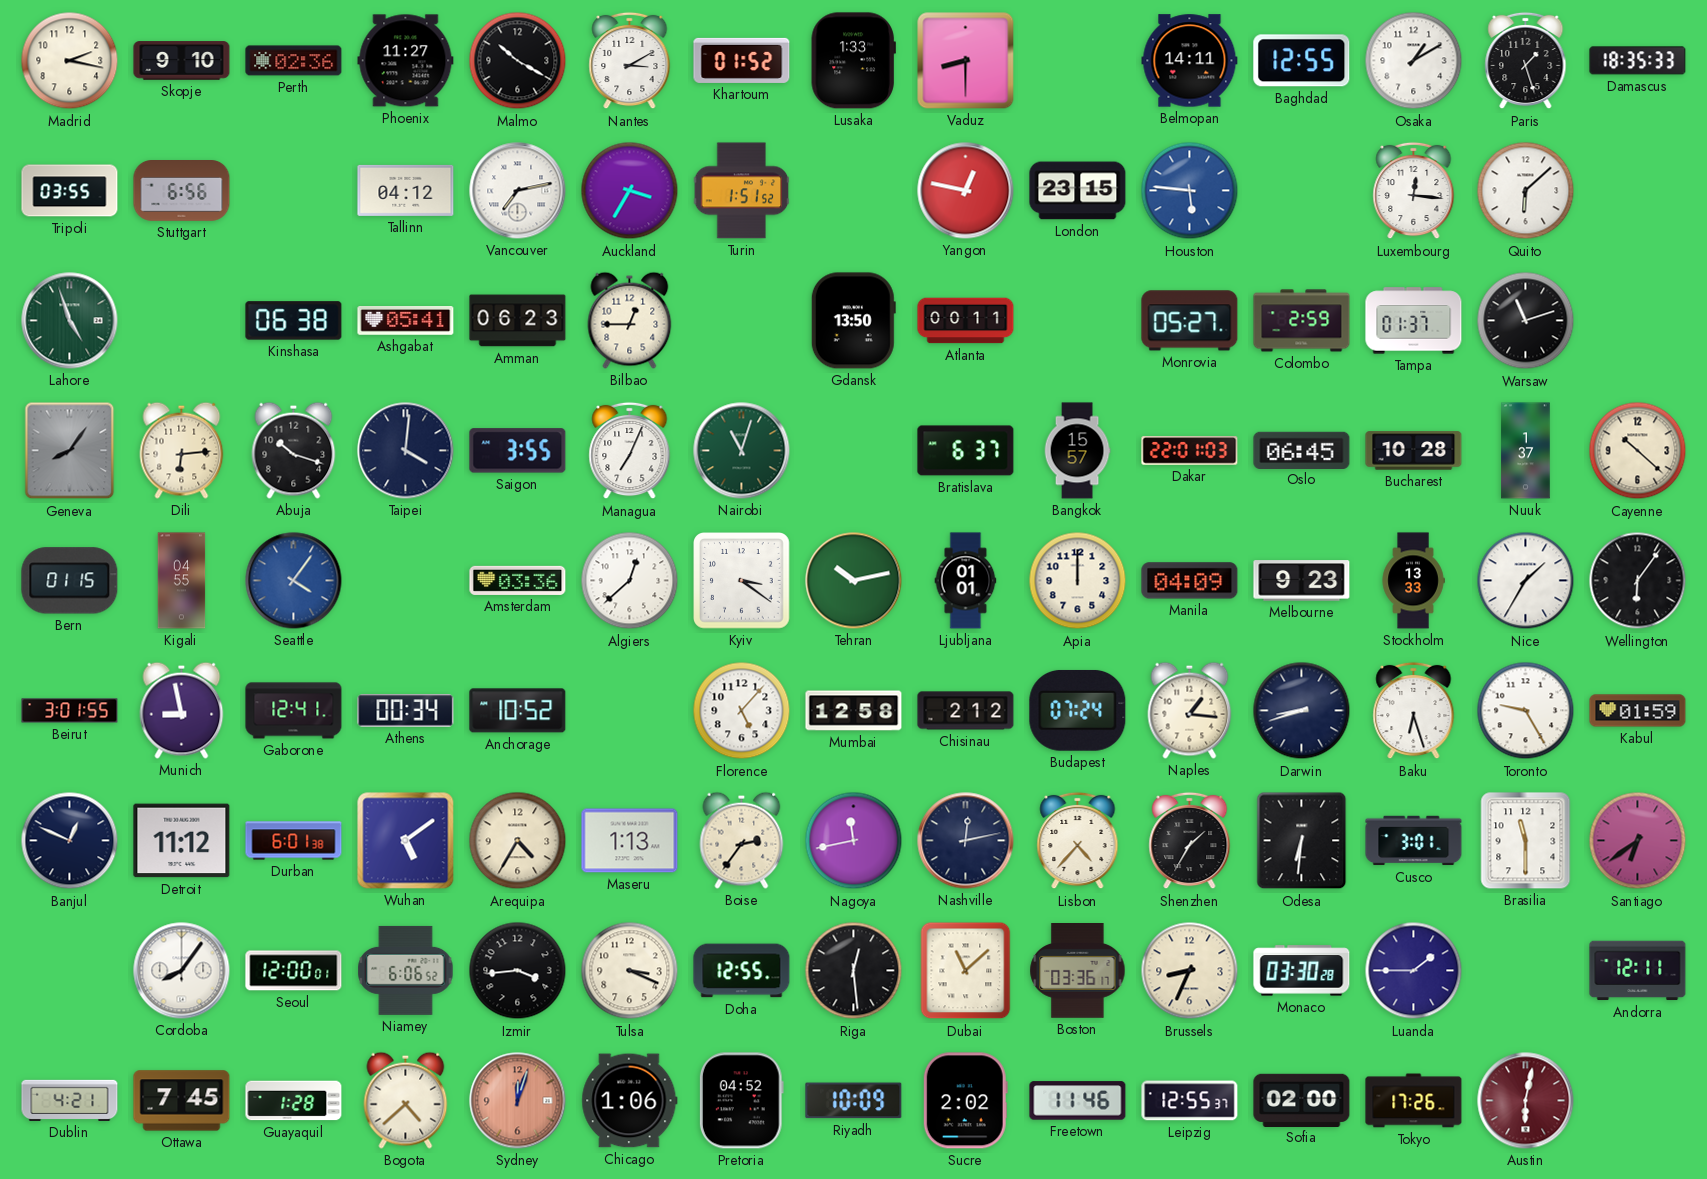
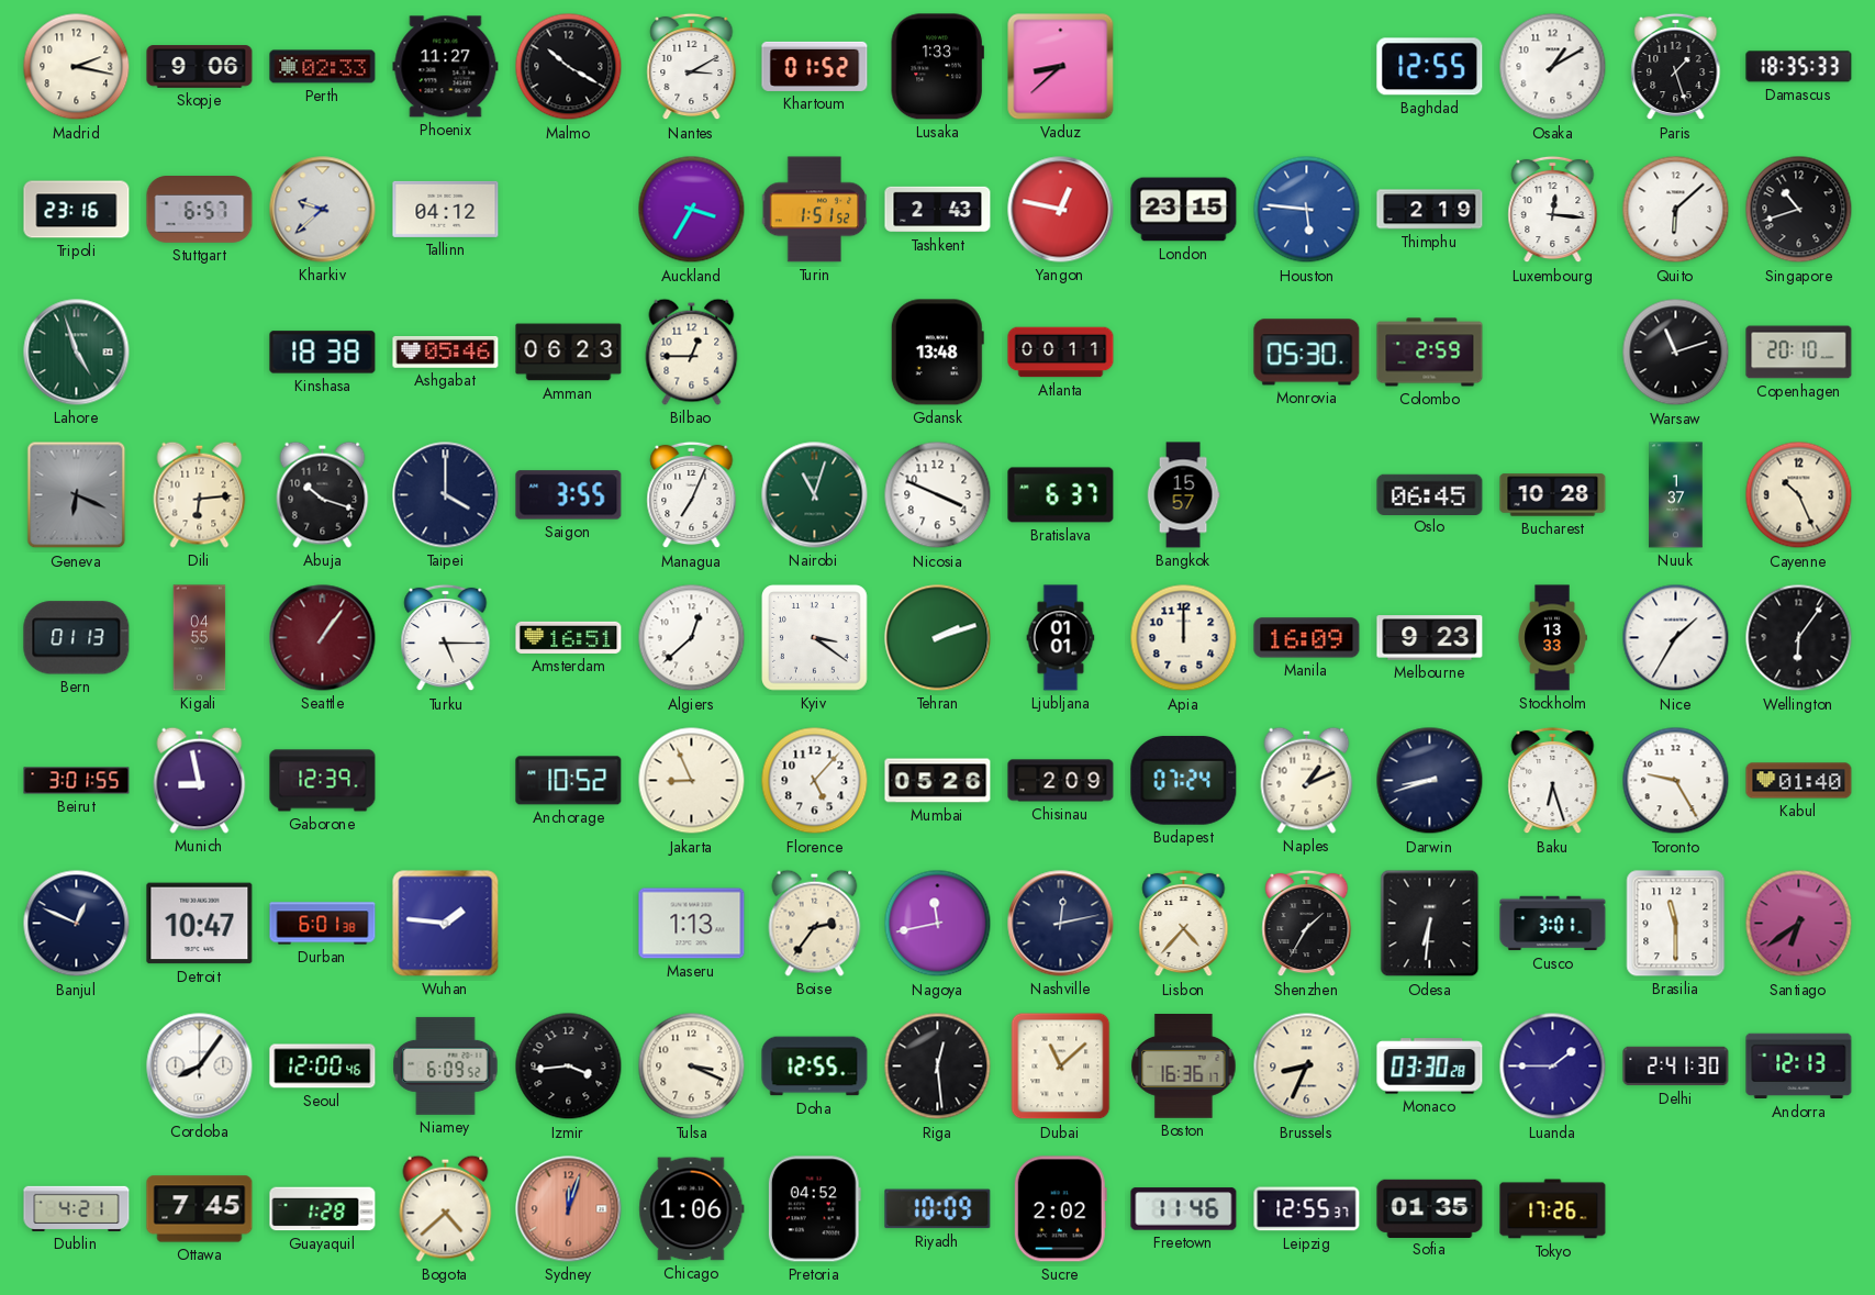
Skopje: 9:10 -> 9:06 (200, 67)
Perth: 02:36 -> 02:33 (323, 67)
Vaduz: 8:30 -> 8:38 (1061, 67)
Belmopan: 14:11 -> none (1190, 61)
Tripoli: 03:55 -> 23:16 (77, 210)
Stuttgart: 6:56 -> 6:57 (200, 210)
Kharkiv: none -> 9:38 (323, 210)
Vancouver: 7:13 -> none (518, 191)
Tashkent: none -> 2:43 (938, 210)
Thimphu: none -> 2:19 (1430, 210)
Singapore: none -> 10:42 (1799, 210)
Kinshasa: 06:38 -> 18:38 (323, 353)
Ashgabat: 05:41 -> 05:46 (446, 353)
Gdansk: 13:50 -> 13:48 (937, 353)
Monrovia: 05:27 -> 05:30 (1307, 353)
Tampa: 01:37 -> none (1414, 321)
Copenhagen: none -> 20:10 (1799, 353)
Geneva: 8:06 -> 6:19 (77, 495)
Taipei: 4:01 -> 4:00 (446, 495)
Nicosia: none -> 3:49 (938, 495)
Dakar: 22:01 -> none (1190, 451)
Cayenne: 10:22 -> 10:26 (1799, 495)
Bern: 01:15 -> 01:13 (77, 638)
Seattle: 4:06 -> 1:06 (323, 638)
Seattle dial: blue -> burgundy (323, 638)
Turku: none -> 5:15 (446, 638)
Amsterdam: 03:36 -> 16:51 (569, 637)
Tehran: 10:13 -> 2:12 (938, 638)
Manila: 04:09 -> 16:09 (1307, 638)
Gaborone: 12:41 -> 12:39 (323, 781)
Athens: 00:34 -> none (406, 711)
Jakarta: none -> 8:56 (692, 781)
Mumbai: 12:58 -> 05:26 (938, 781)
Chisinau: 2:12 -> 2:09 (1061, 781)
Naples: 1:16 -> 1:11 (1307, 780)
Kabul: 01:59 -> 01:40 (1799, 781)
Detroit: 11:12 -> 10:47 (200, 924)
Wuhan: 5:09 -> 1:46 (446, 924)
Arequipa: 4:35 -> none (518, 841)
Seoul: 12:00:01 -> 12:00:46 (323, 1067)
Niamey: 6:06 -> 6:09 (446, 1065)
Boston: 03:36 -> 16:36 (1184, 1067)
Delhi: none -> 2:41 (1676, 1067)
Andorra: 12:11 -> 12:13 (1799, 1067)
Sofia: 02:00 -> 01:35 (1430, 1208)
Austin: 6:02 -> none (1526, 1101)
